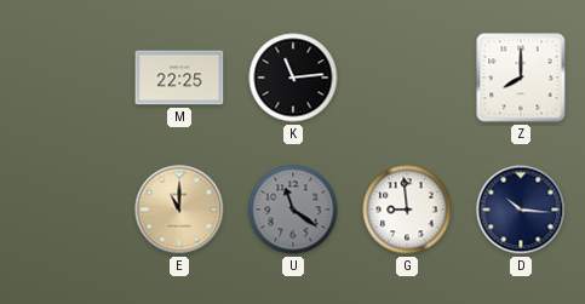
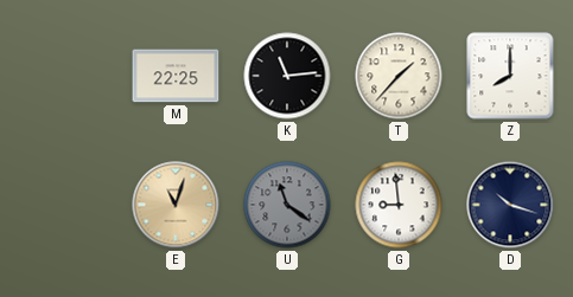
T: none -> 1:37 (399, 76)
E: 11:00 -> 11:03 (176, 205)
D: 10:16 -> 10:18 (510, 205)
